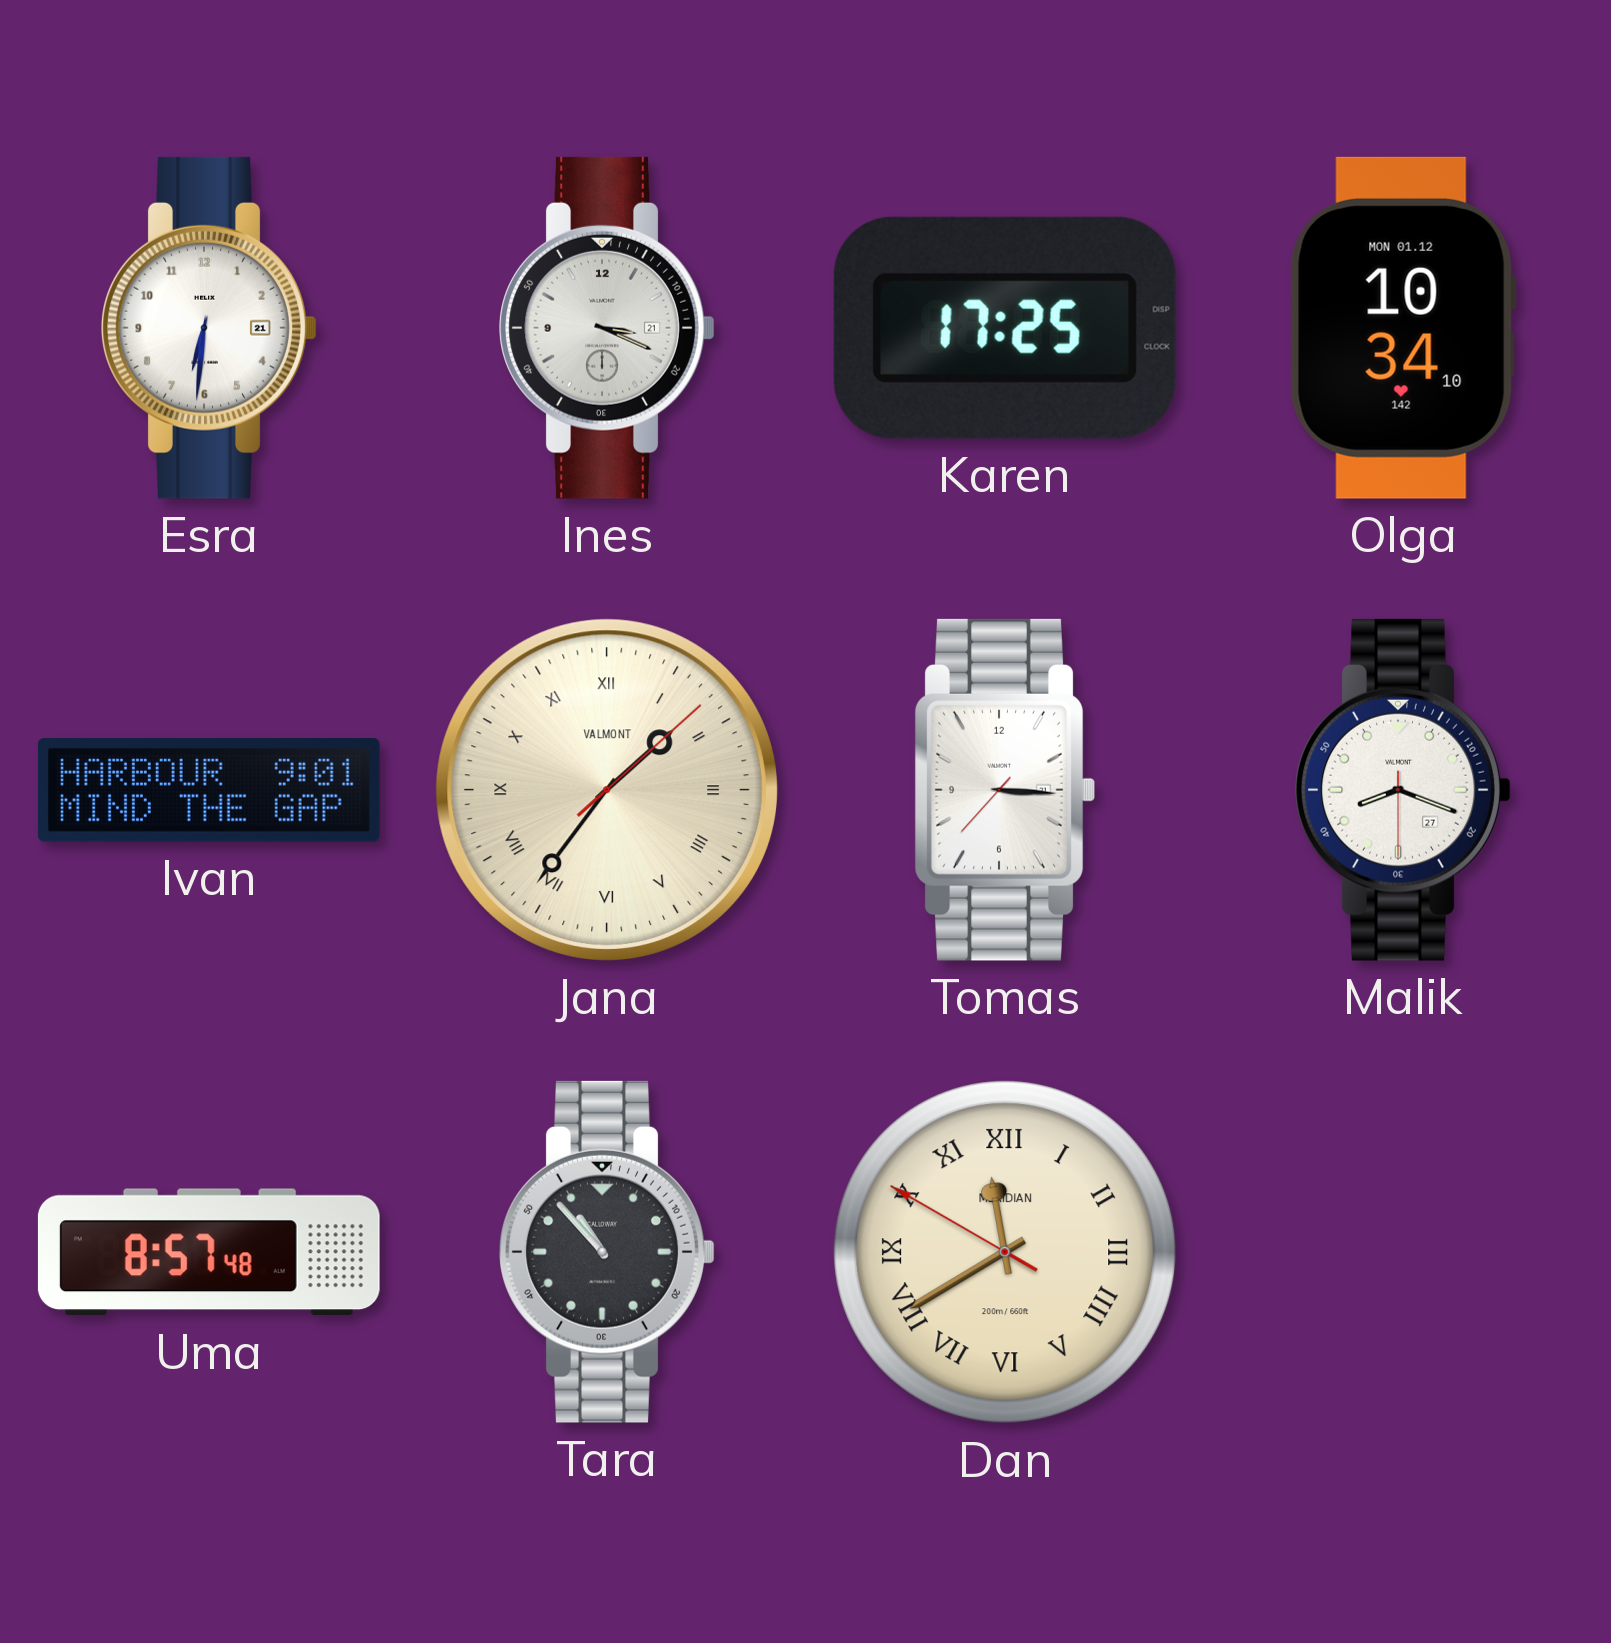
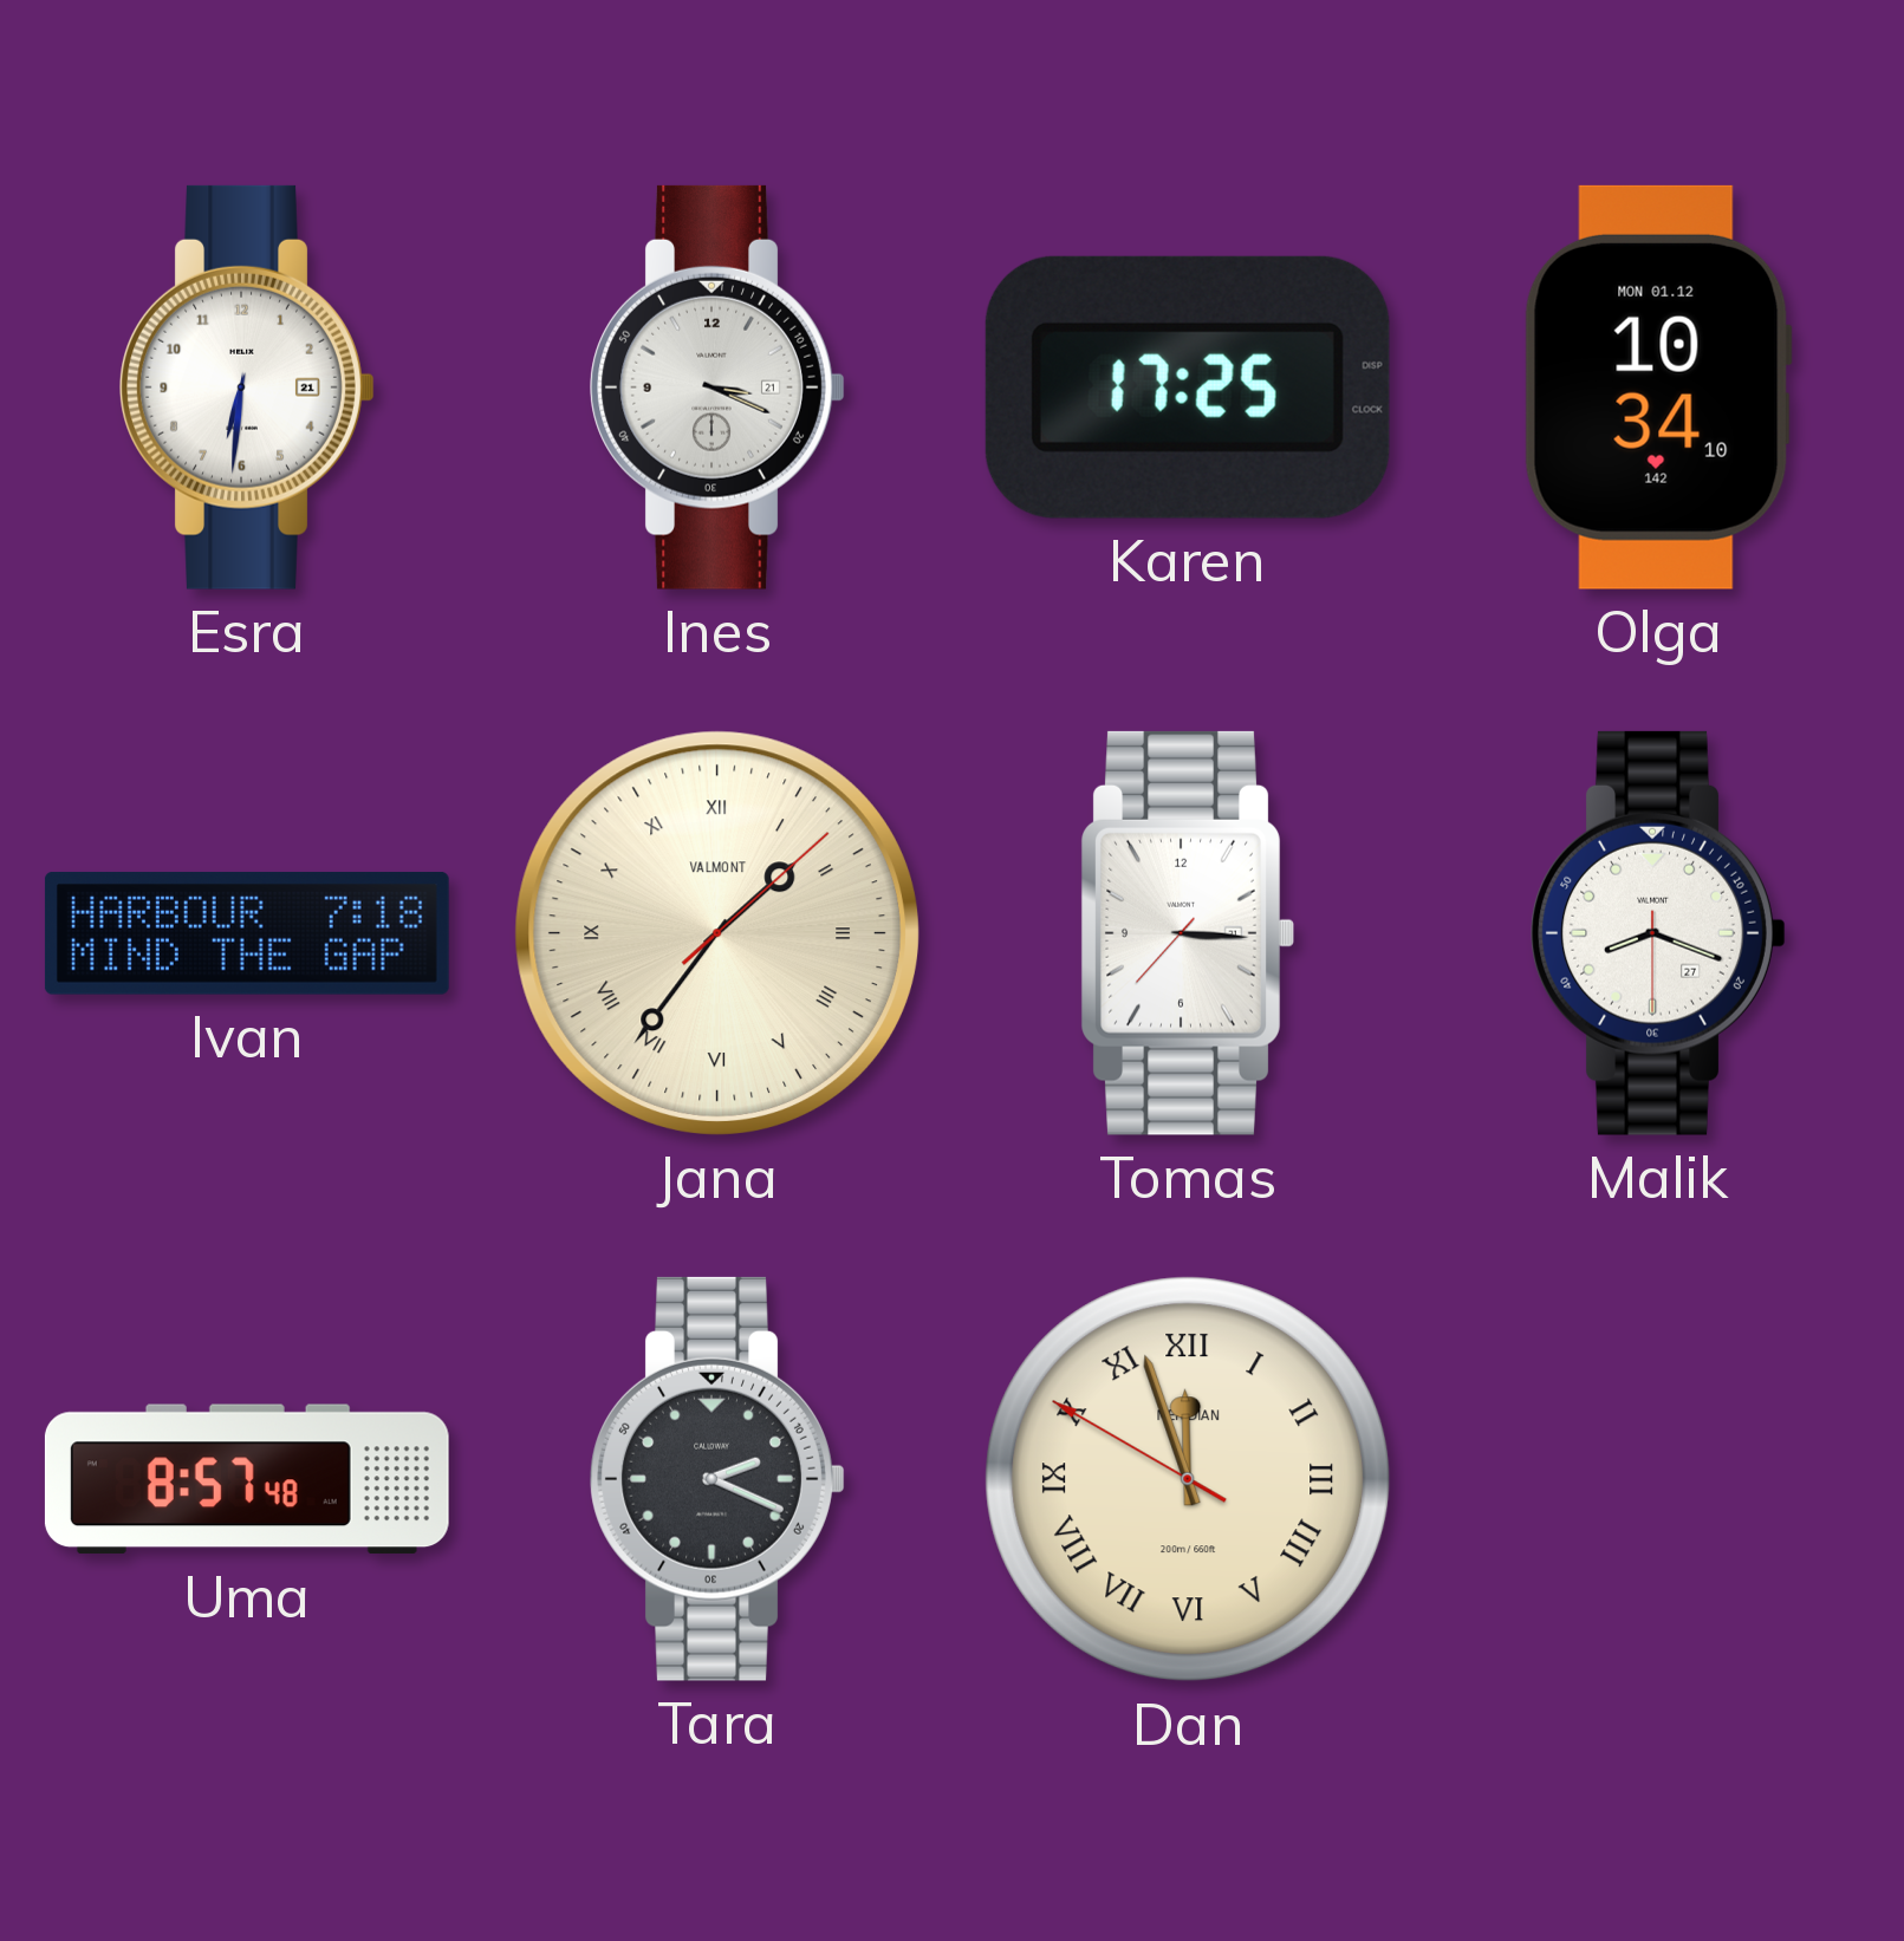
Ivan: 9:01 -> 7:18 (247, 934)
Tara: 10:53 -> 2:19 (717, 1479)
Dan: 11:39 -> 11:56 (1188, 1479)
